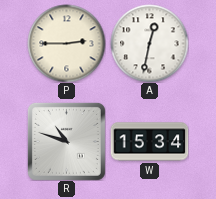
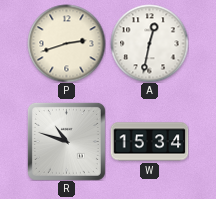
P: 2:45 -> 2:42 (66, 43)
